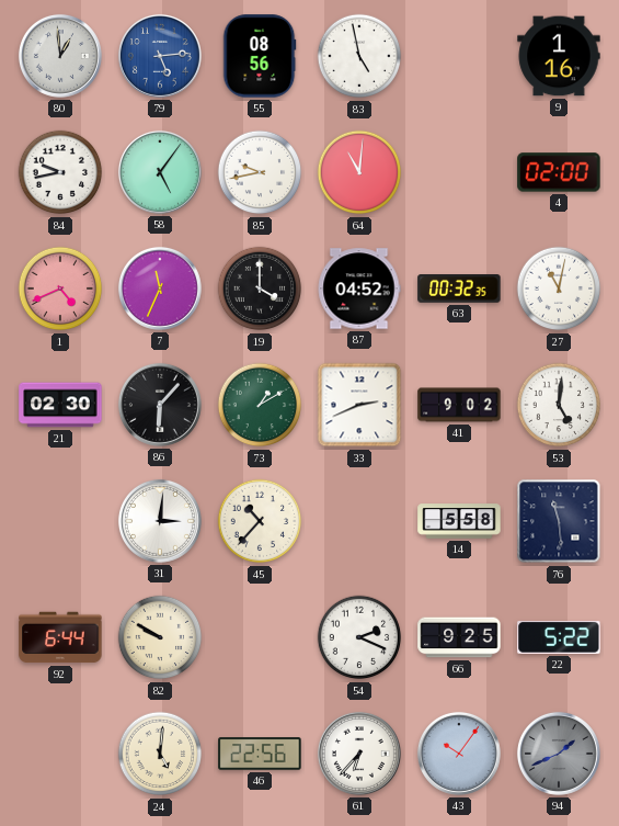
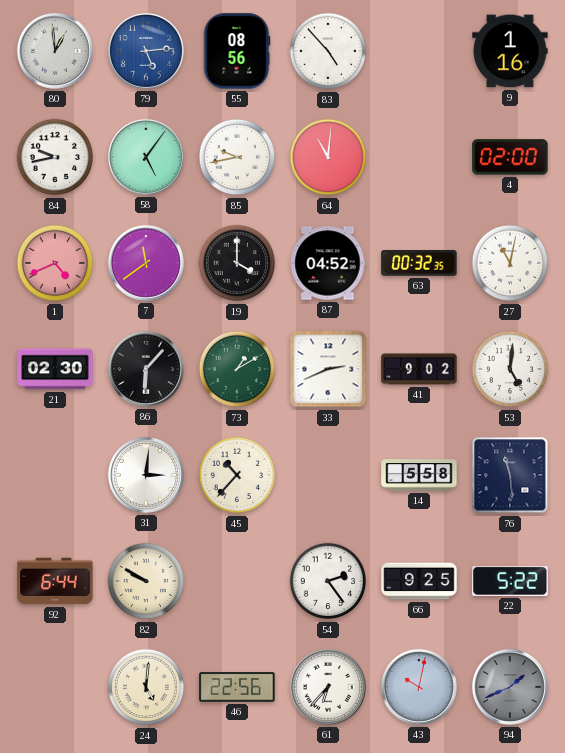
83: 4:58 -> 4:53 (328, 51)
7: 11:34 -> 11:39 (146, 263)
54: 2:19 -> 2:24 (328, 581)
43: 10:06 -> 10:02 (419, 687)
